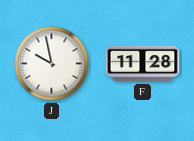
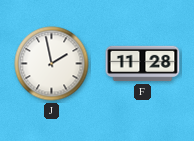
J: 9:58 -> 1:58 (52, 64)
